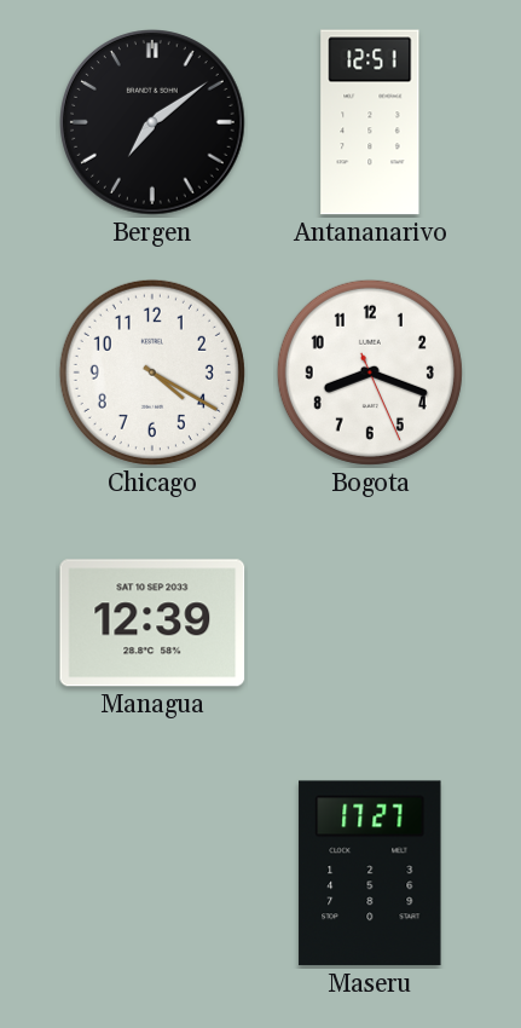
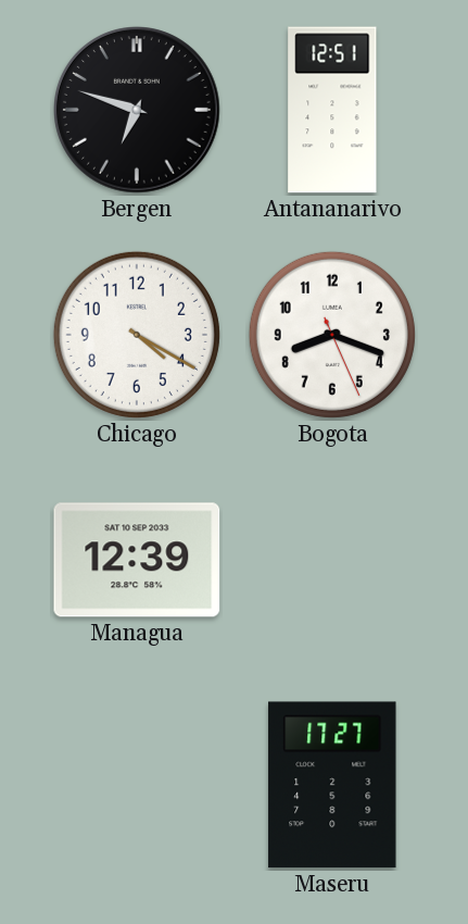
Bergen: 7:09 -> 6:48 (137, 110)
